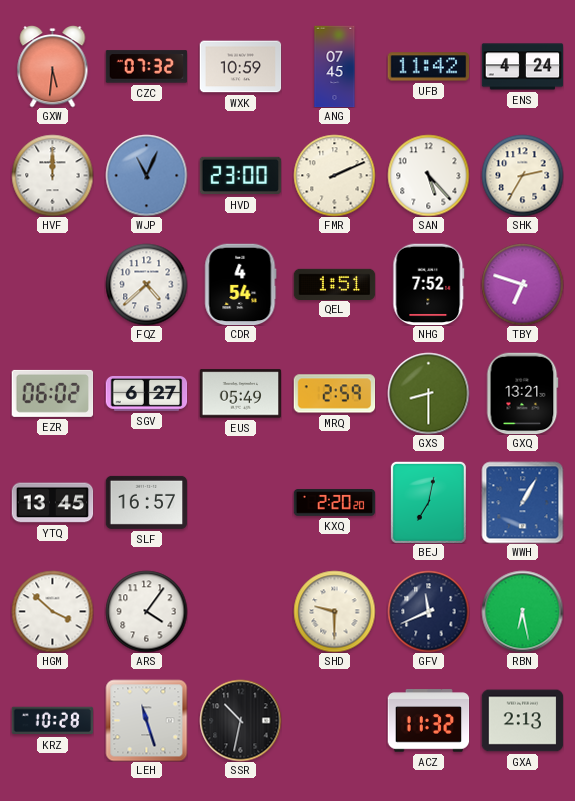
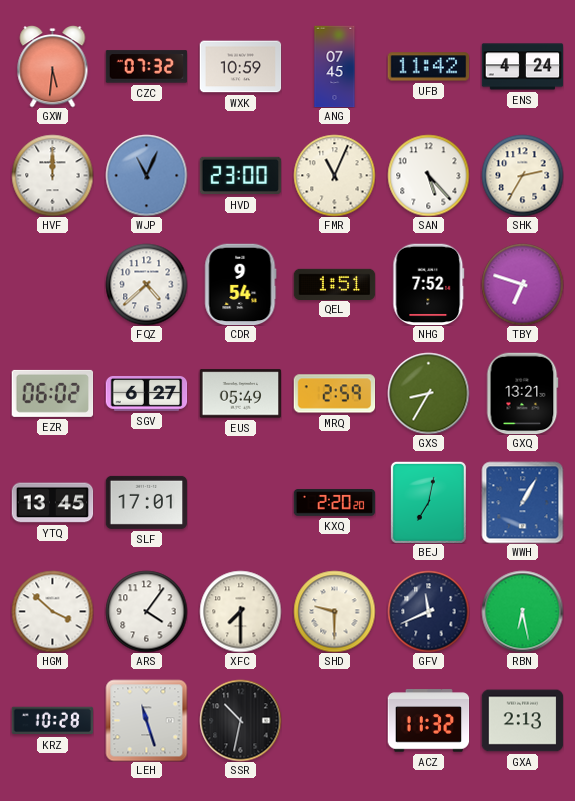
FMR: 2:11 -> 11:04 (334, 175)
CDR: 4:54 -> 9:54 (241, 284)
GXS: 8:30 -> 8:35 (428, 393)
SLF: 16:57 -> 17:01 (146, 502)
XFC: none -> 7:30 (240, 611)
